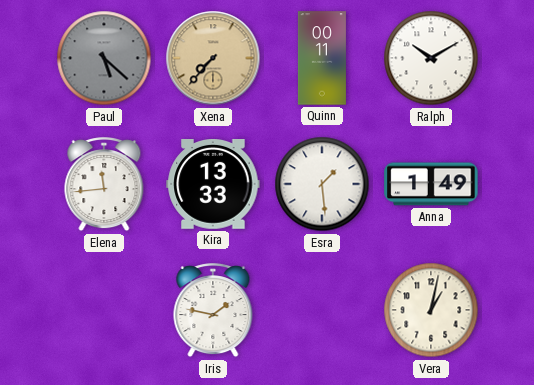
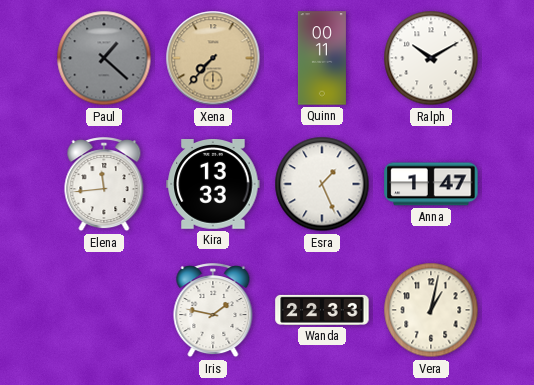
Paul: 5:22 -> 1:22 (104, 58)
Esra: 1:29 -> 1:26 (322, 184)
Anna: 1:49 -> 1:47 (431, 184)
Wanda: none -> 22:33 (322, 310)
